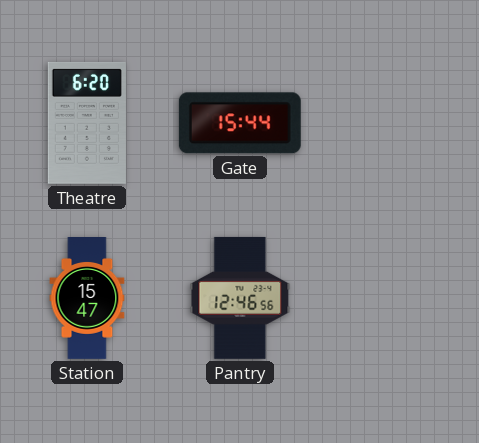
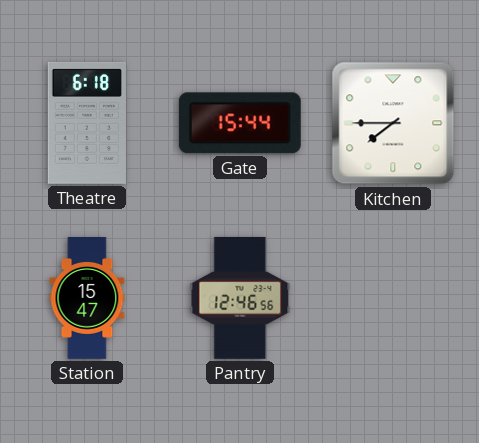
Theatre: 6:20 -> 6:18 (87, 123)
Kitchen: none -> 7:45 (393, 123)
